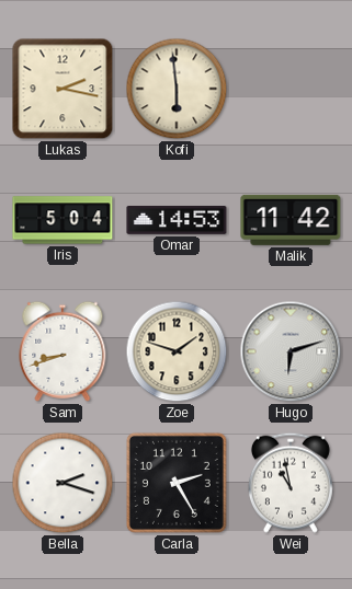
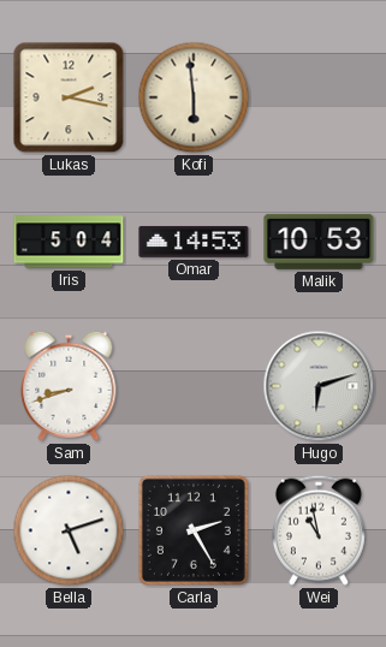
Malik: 11:42 -> 10:53 (319, 242)
Zoe: 1:48 -> none (177, 351)
Bella: 2:18 -> 5:12 (69, 530)
